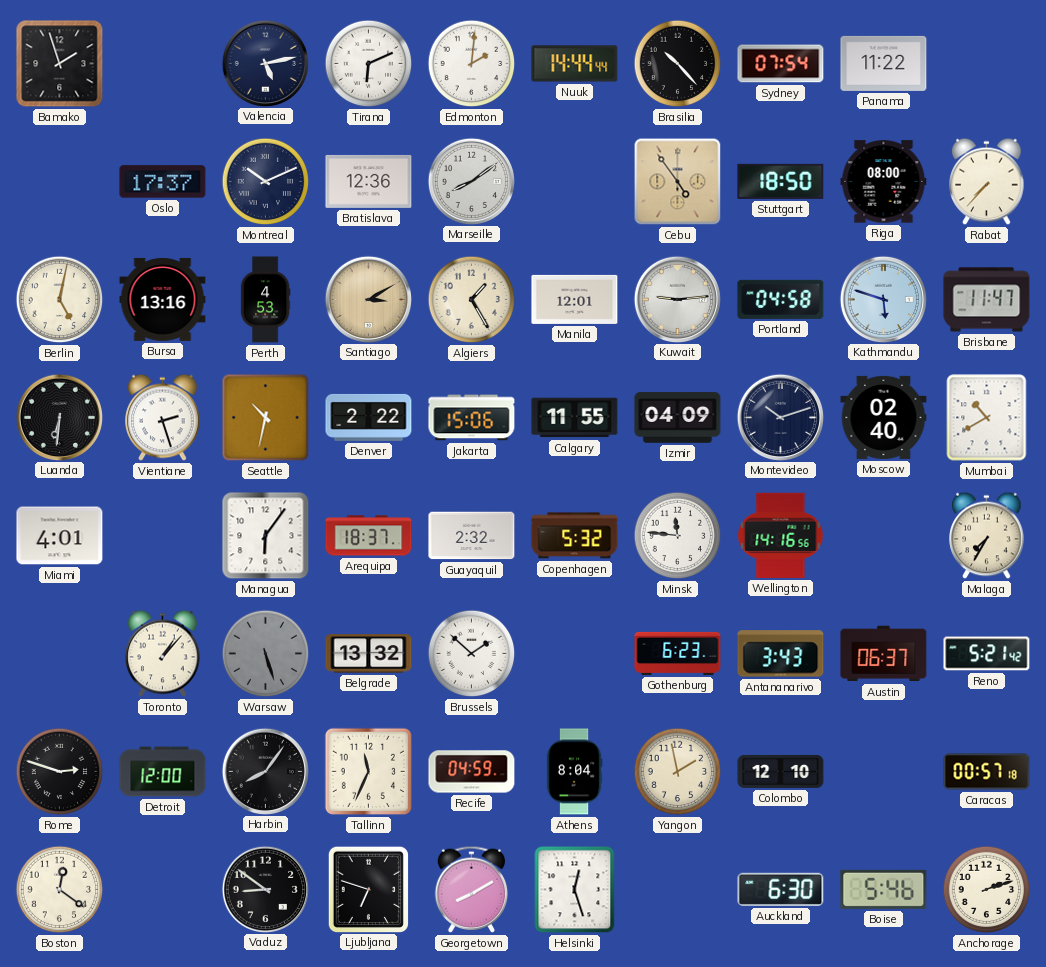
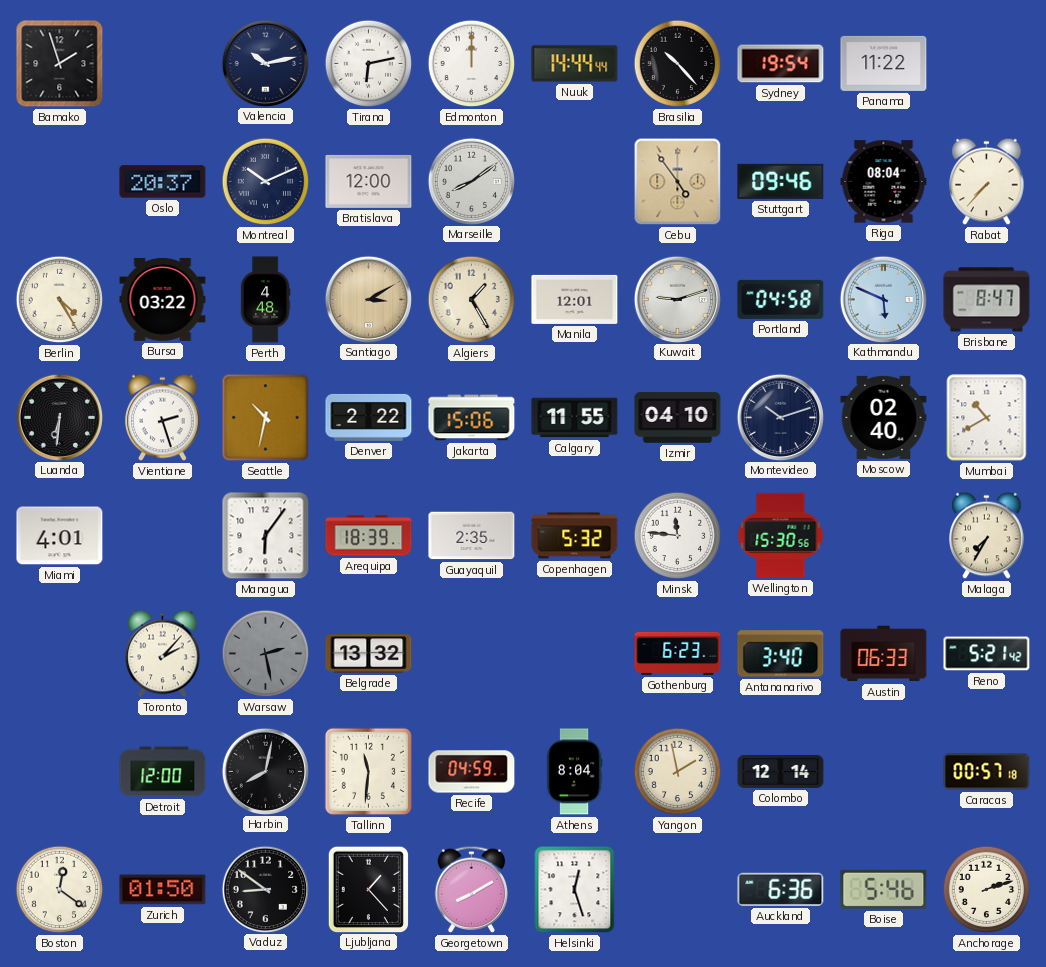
Valencia: 5:13 -> 10:13 (265, 63)
Tirana: 6:11 -> 6:13 (369, 64)
Edmonton: 2:01 -> 12:00 (472, 64)
Sydney: 07:54 -> 19:54 (781, 64)
Oslo: 17:37 -> 20:37 (163, 182)
Bratislava: 12:36 -> 12:00 (369, 181)
Stuttgart: 18:50 -> 09:46 (781, 181)
Riga: 08:00 -> 08:04 (884, 182)
Berlin: 5:02 -> 4:25 (60, 300)
Bursa: 13:16 -> 03:22 (163, 299)
Perth: 4:53 -> 4:48 (265, 300)
Kuwait: 9:14 -> 9:12 (677, 299)
Kathmandu: 5:48 -> 5:49 (883, 299)
Brisbane: 11:47 -> 8:47 (987, 300)
Izmir: 04:09 -> 04:10 (678, 418)
Arequipa: 18:37 -> 18:39 (369, 536)
Guayaquil: 2:32 -> 2:35 (472, 536)
Wellington: 14:16 -> 15:30 (781, 535)
Toronto: 1:07 -> 2:07 (163, 654)
Warsaw: 5:27 -> 2:28 (266, 654)
Brussels: 1:52 -> none (472, 654)
Antananarivo: 3:43 -> 3:40 (781, 654)
Austin: 06:37 -> 06:33 (884, 654)
Rome: 2:48 -> none (60, 772)
Harbin: 8:06 -> 8:02 (265, 771)
Tallinn: 11:34 -> 11:31 (368, 771)
Colombo: 12:10 -> 12:14 (781, 771)
Zurich: none -> 01:50 (163, 890)
Ljubljana: 6:48 -> 1:23 (368, 889)
Auckland: 6:30 -> 6:36 (781, 889)
